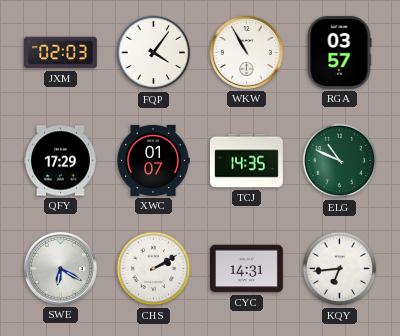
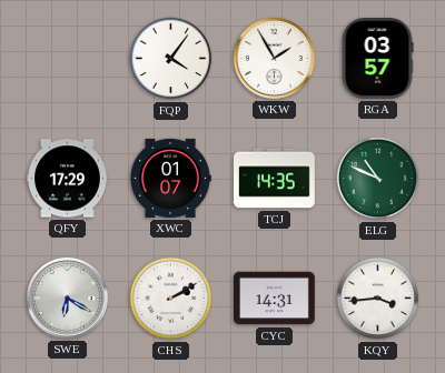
JXM: 02:03 -> none (61, 53)
WKW: 10:55 -> 1:55 (274, 58)
KQY: 6:44 -> 3:44 (378, 299)
